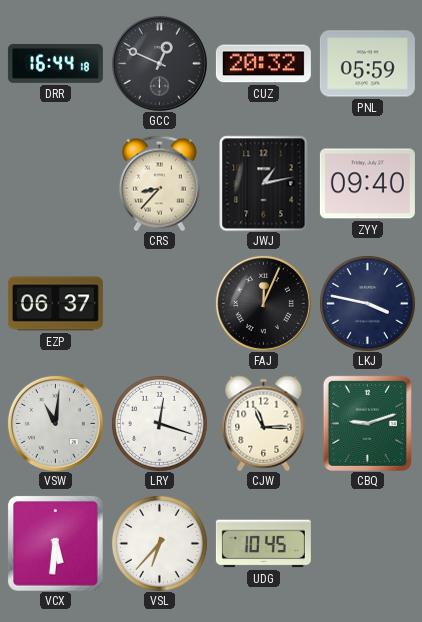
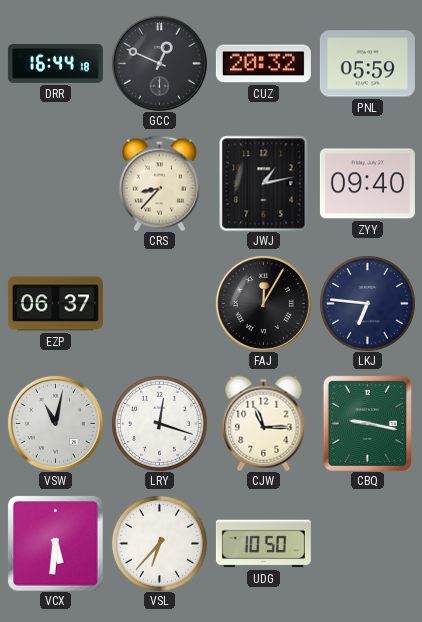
FAJ: 12:04 -> 12:05 (263, 303)
LKJ: 3:47 -> 6:46 (367, 303)
VSW: 11:01 -> 11:02 (55, 423)
CBQ: 9:12 -> 9:17 (367, 423)
UDG: 10:45 -> 10:50 (263, 544)
